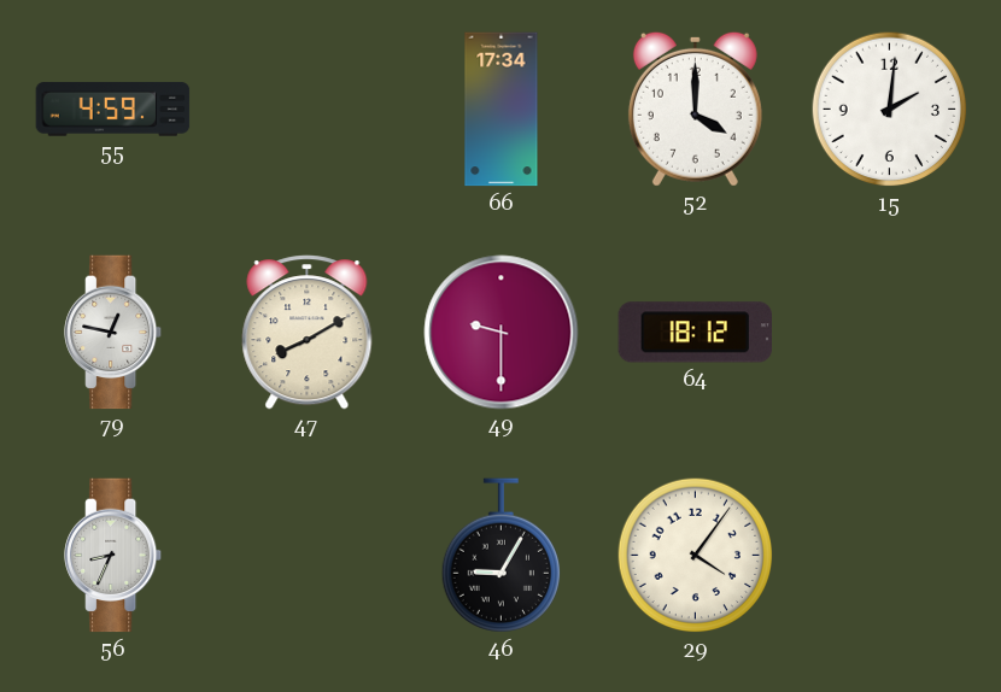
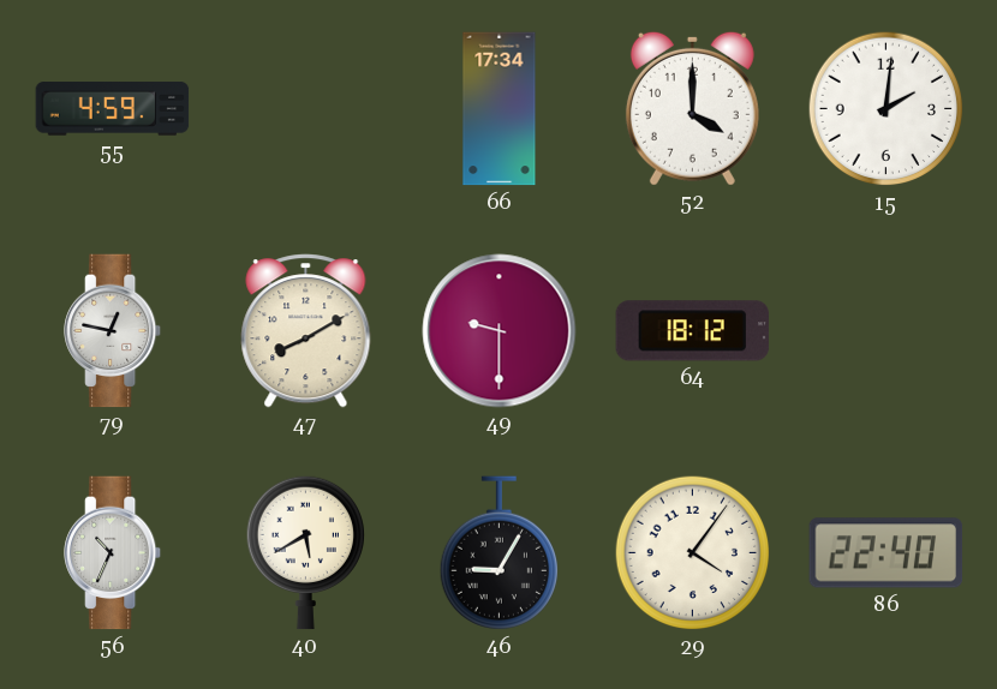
56: 8:34 -> 10:34 (114, 553)
40: none -> 5:40 (305, 552)
86: none -> 22:40 (886, 553)
